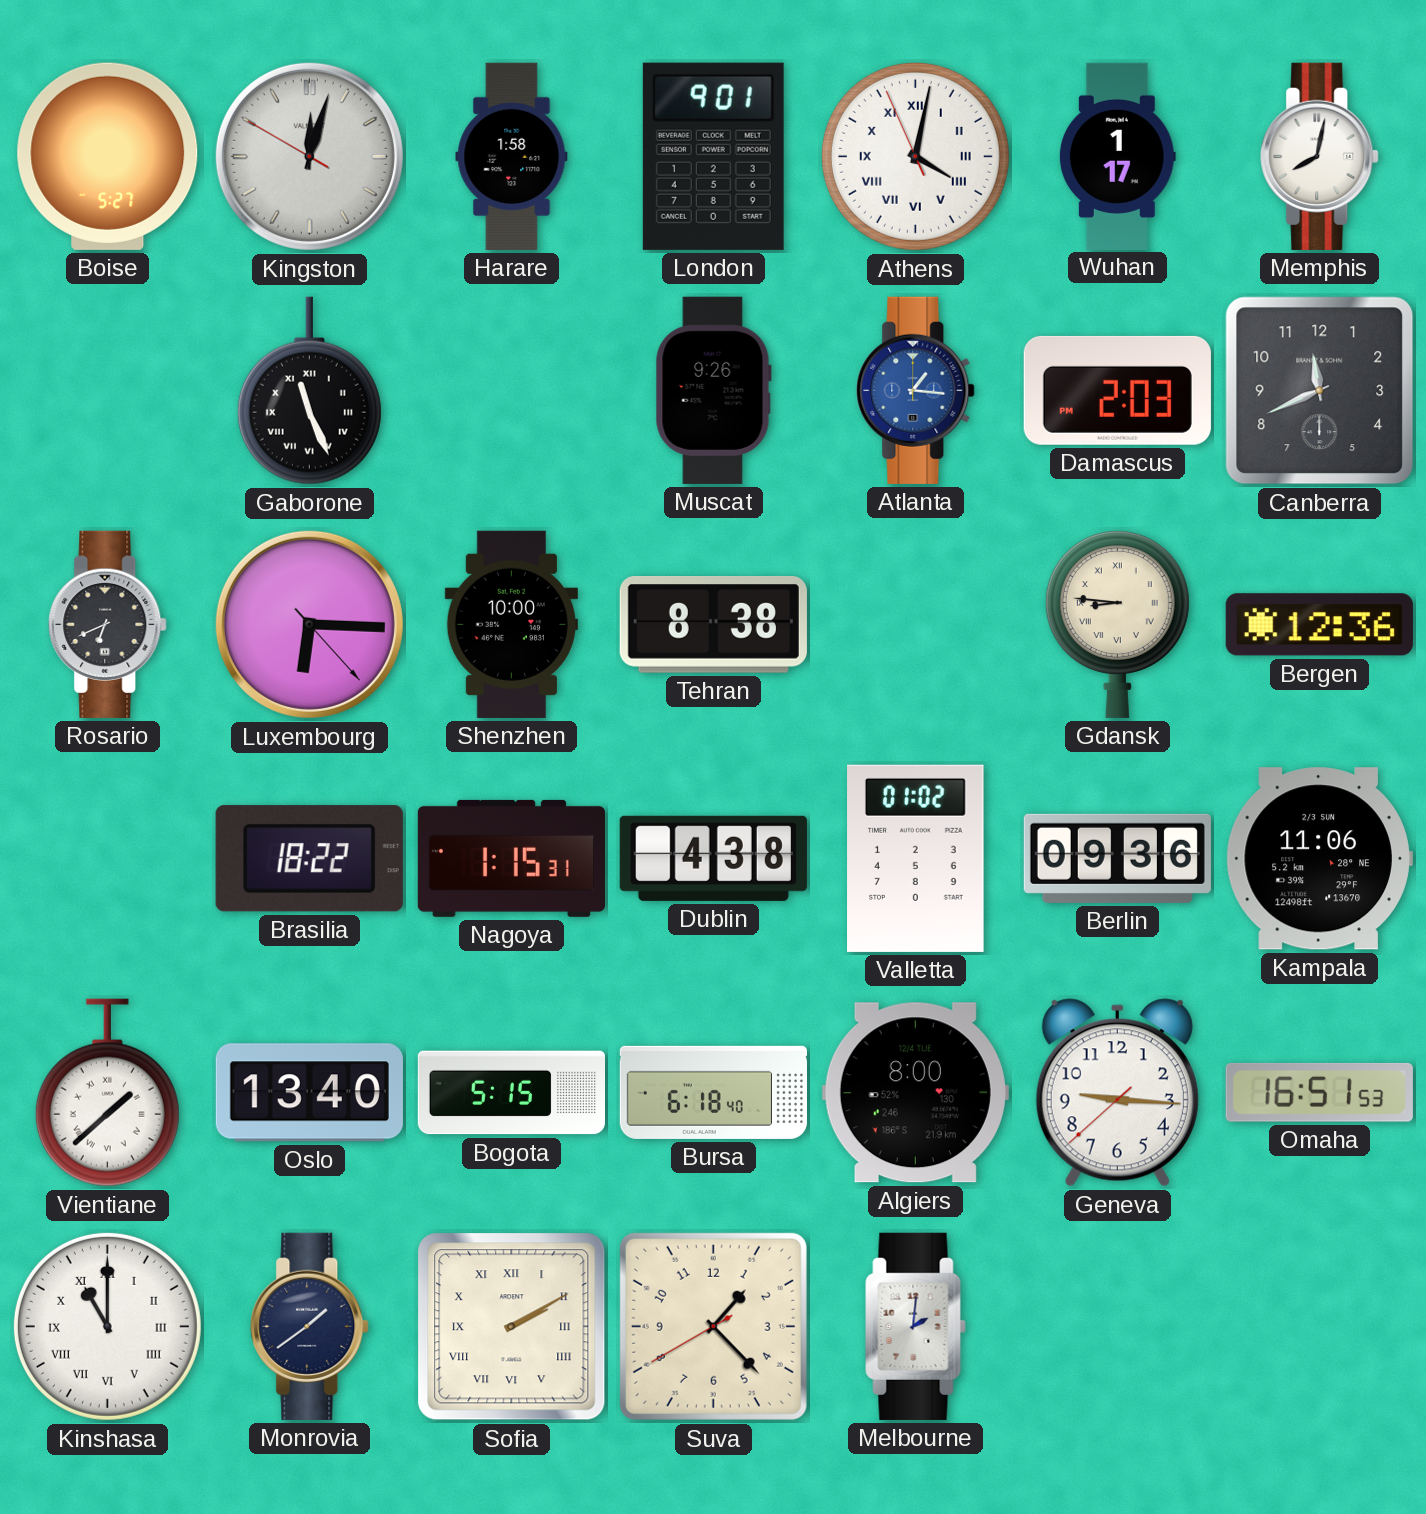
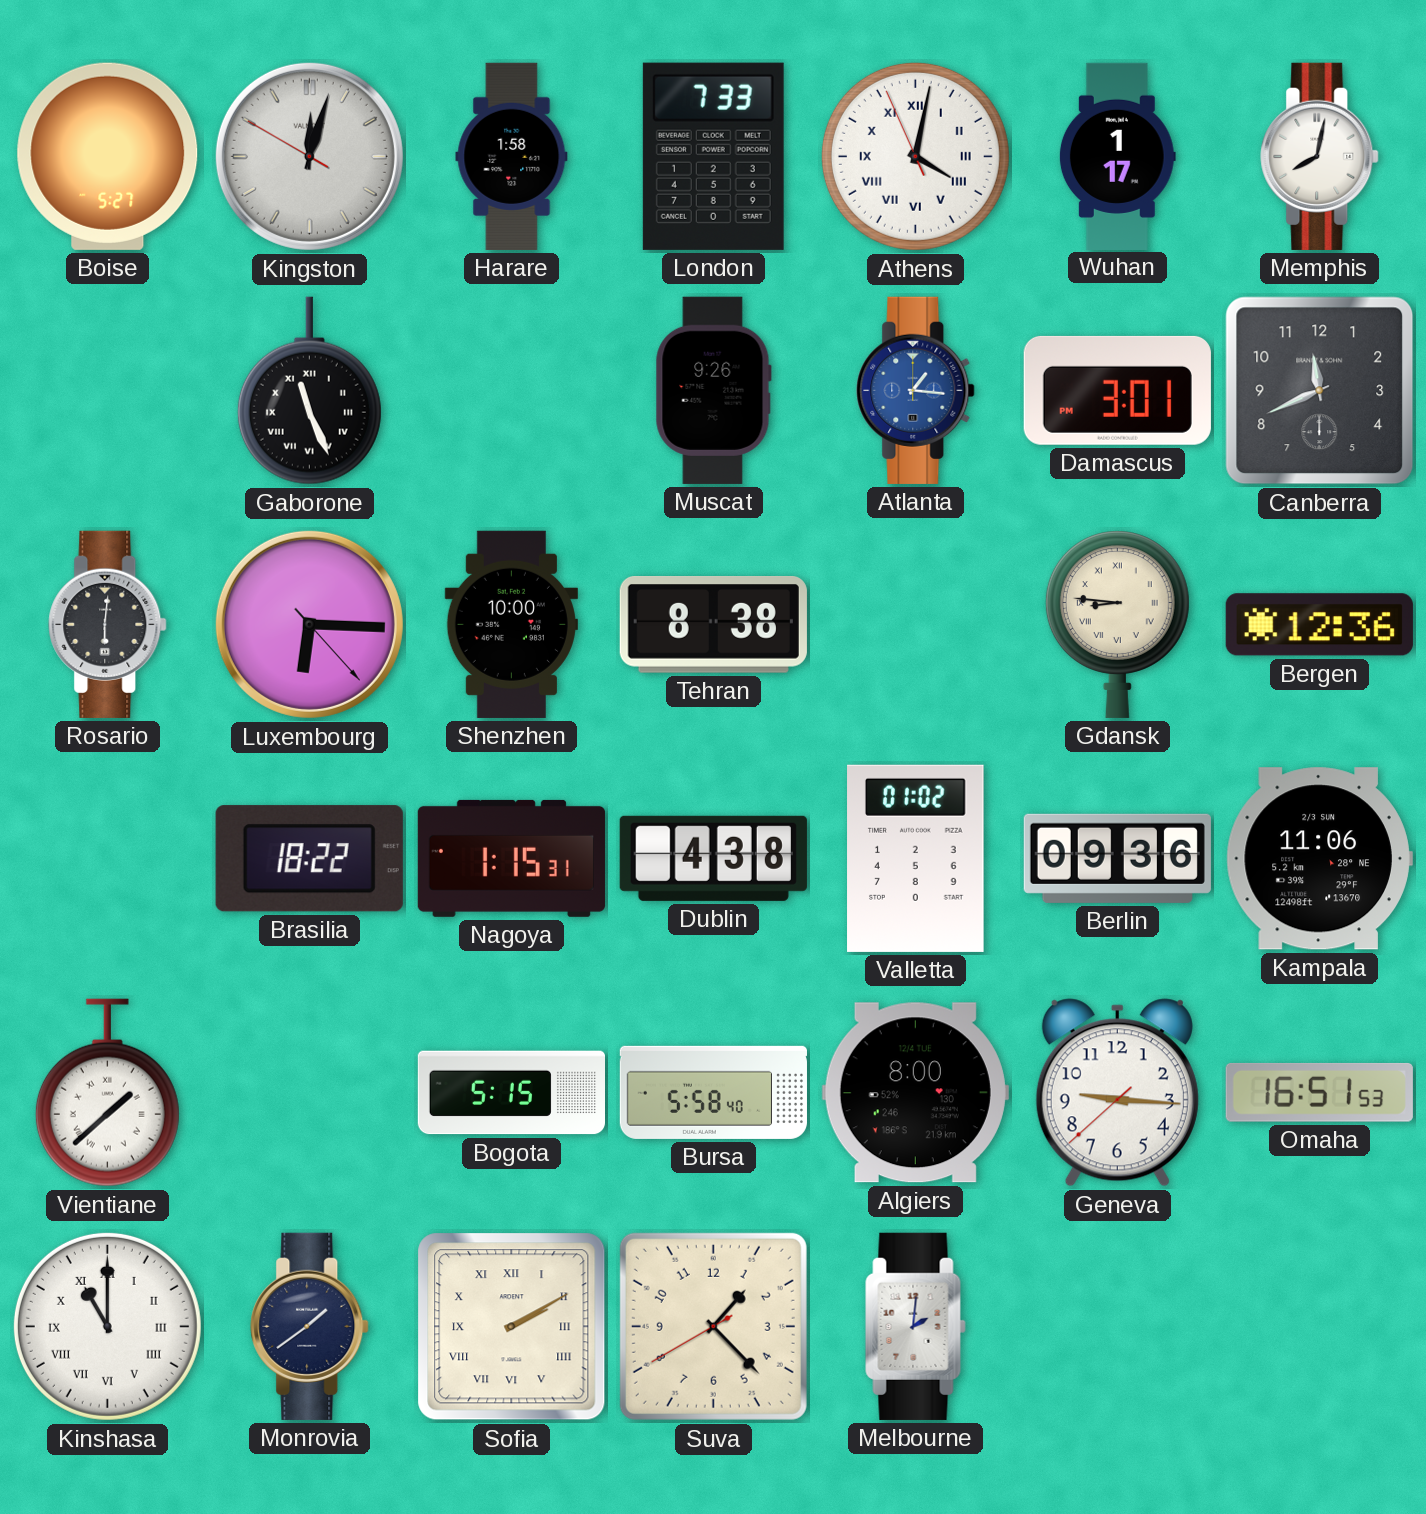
London: 9:01 -> 7:33 (713, 156)
Damascus: 2:03 -> 3:01 (1117, 390)
Rosario: 6:41 -> 6:01 (108, 624)
Oslo: 13:40 -> none (309, 1093)
Bursa: 6:18 -> 5:58 (713, 1092)
